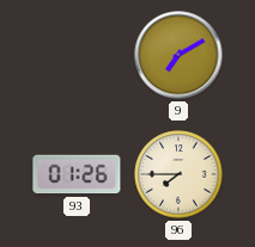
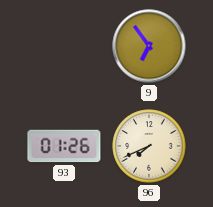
9: 7:10 -> 6:54 (149, 46)
96: 7:45 -> 7:41 (149, 146)
